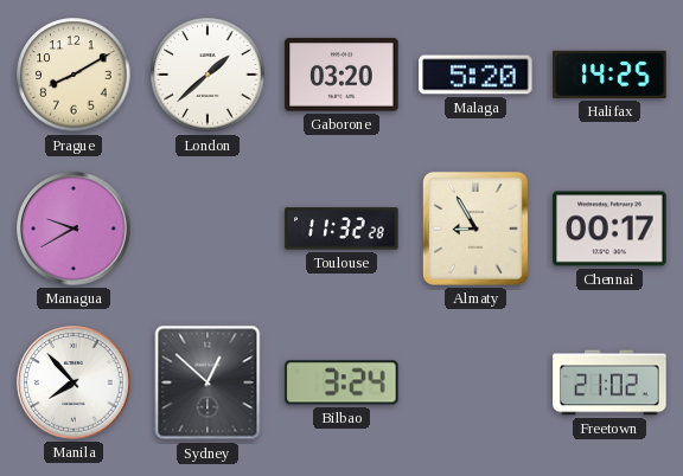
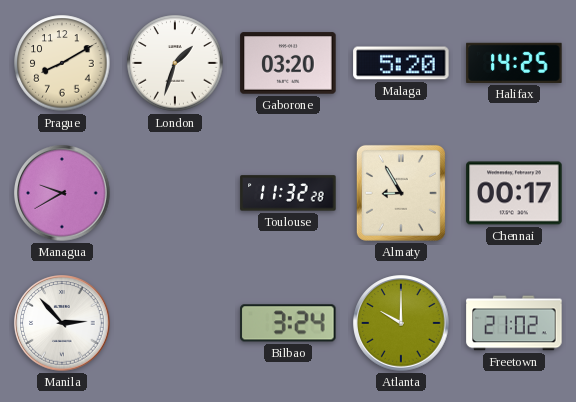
London: 1:38 -> 1:33 (175, 63)
Manila: 7:53 -> 2:53 (62, 323)
Sydney: 12:52 -> none (208, 382)
Atlanta: none -> 10:00 (401, 323)
